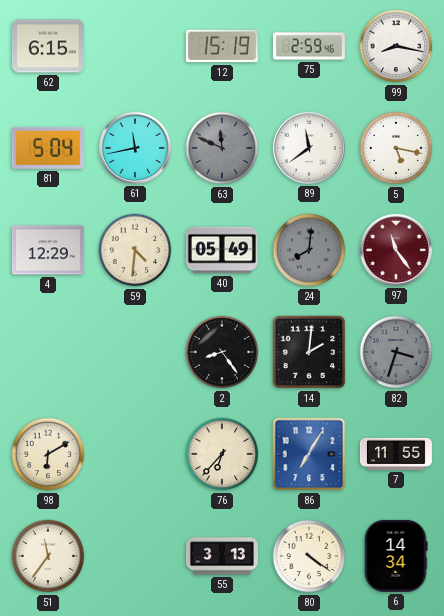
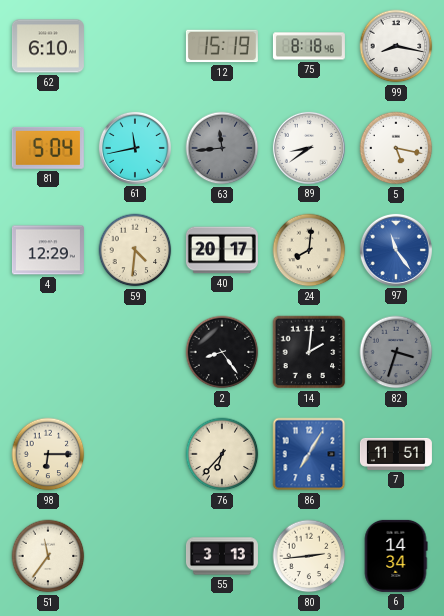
62: 6:15 -> 6:10 (48, 46)
75: 2:59 -> 8:18 (309, 46)
63: 11:49 -> 11:44 (222, 148)
89: 11:39 -> 8:39 (309, 148)
40: 05:49 -> 20:17 (222, 250)
24 dial: grey -> cream (309, 250)
97 dial: burgundy -> blue (396, 250)
98: 6:10 -> 6:15 (48, 454)
7: 11:55 -> 11:51 (396, 454)
80: 4:21 -> 2:44 (309, 556)
